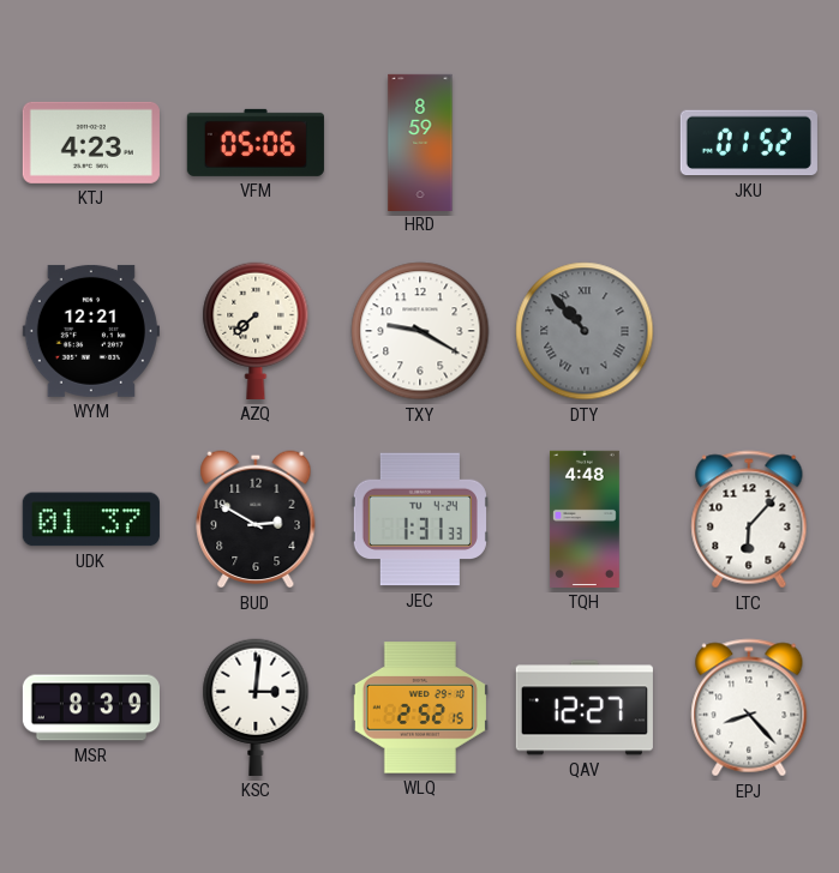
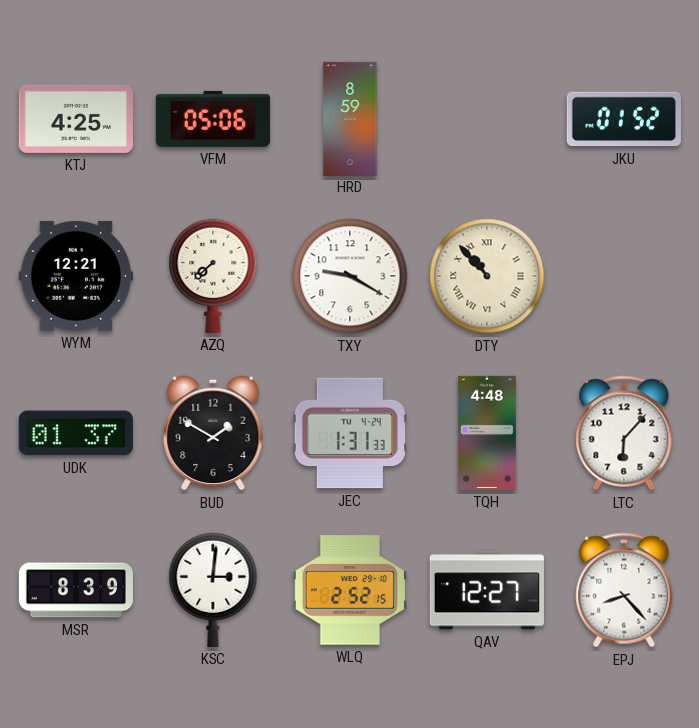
KTJ: 4:23 -> 4:25 (76, 119)
DTY dial: grey -> cream (487, 276)
BUD: 2:50 -> 1:50 (213, 433)
